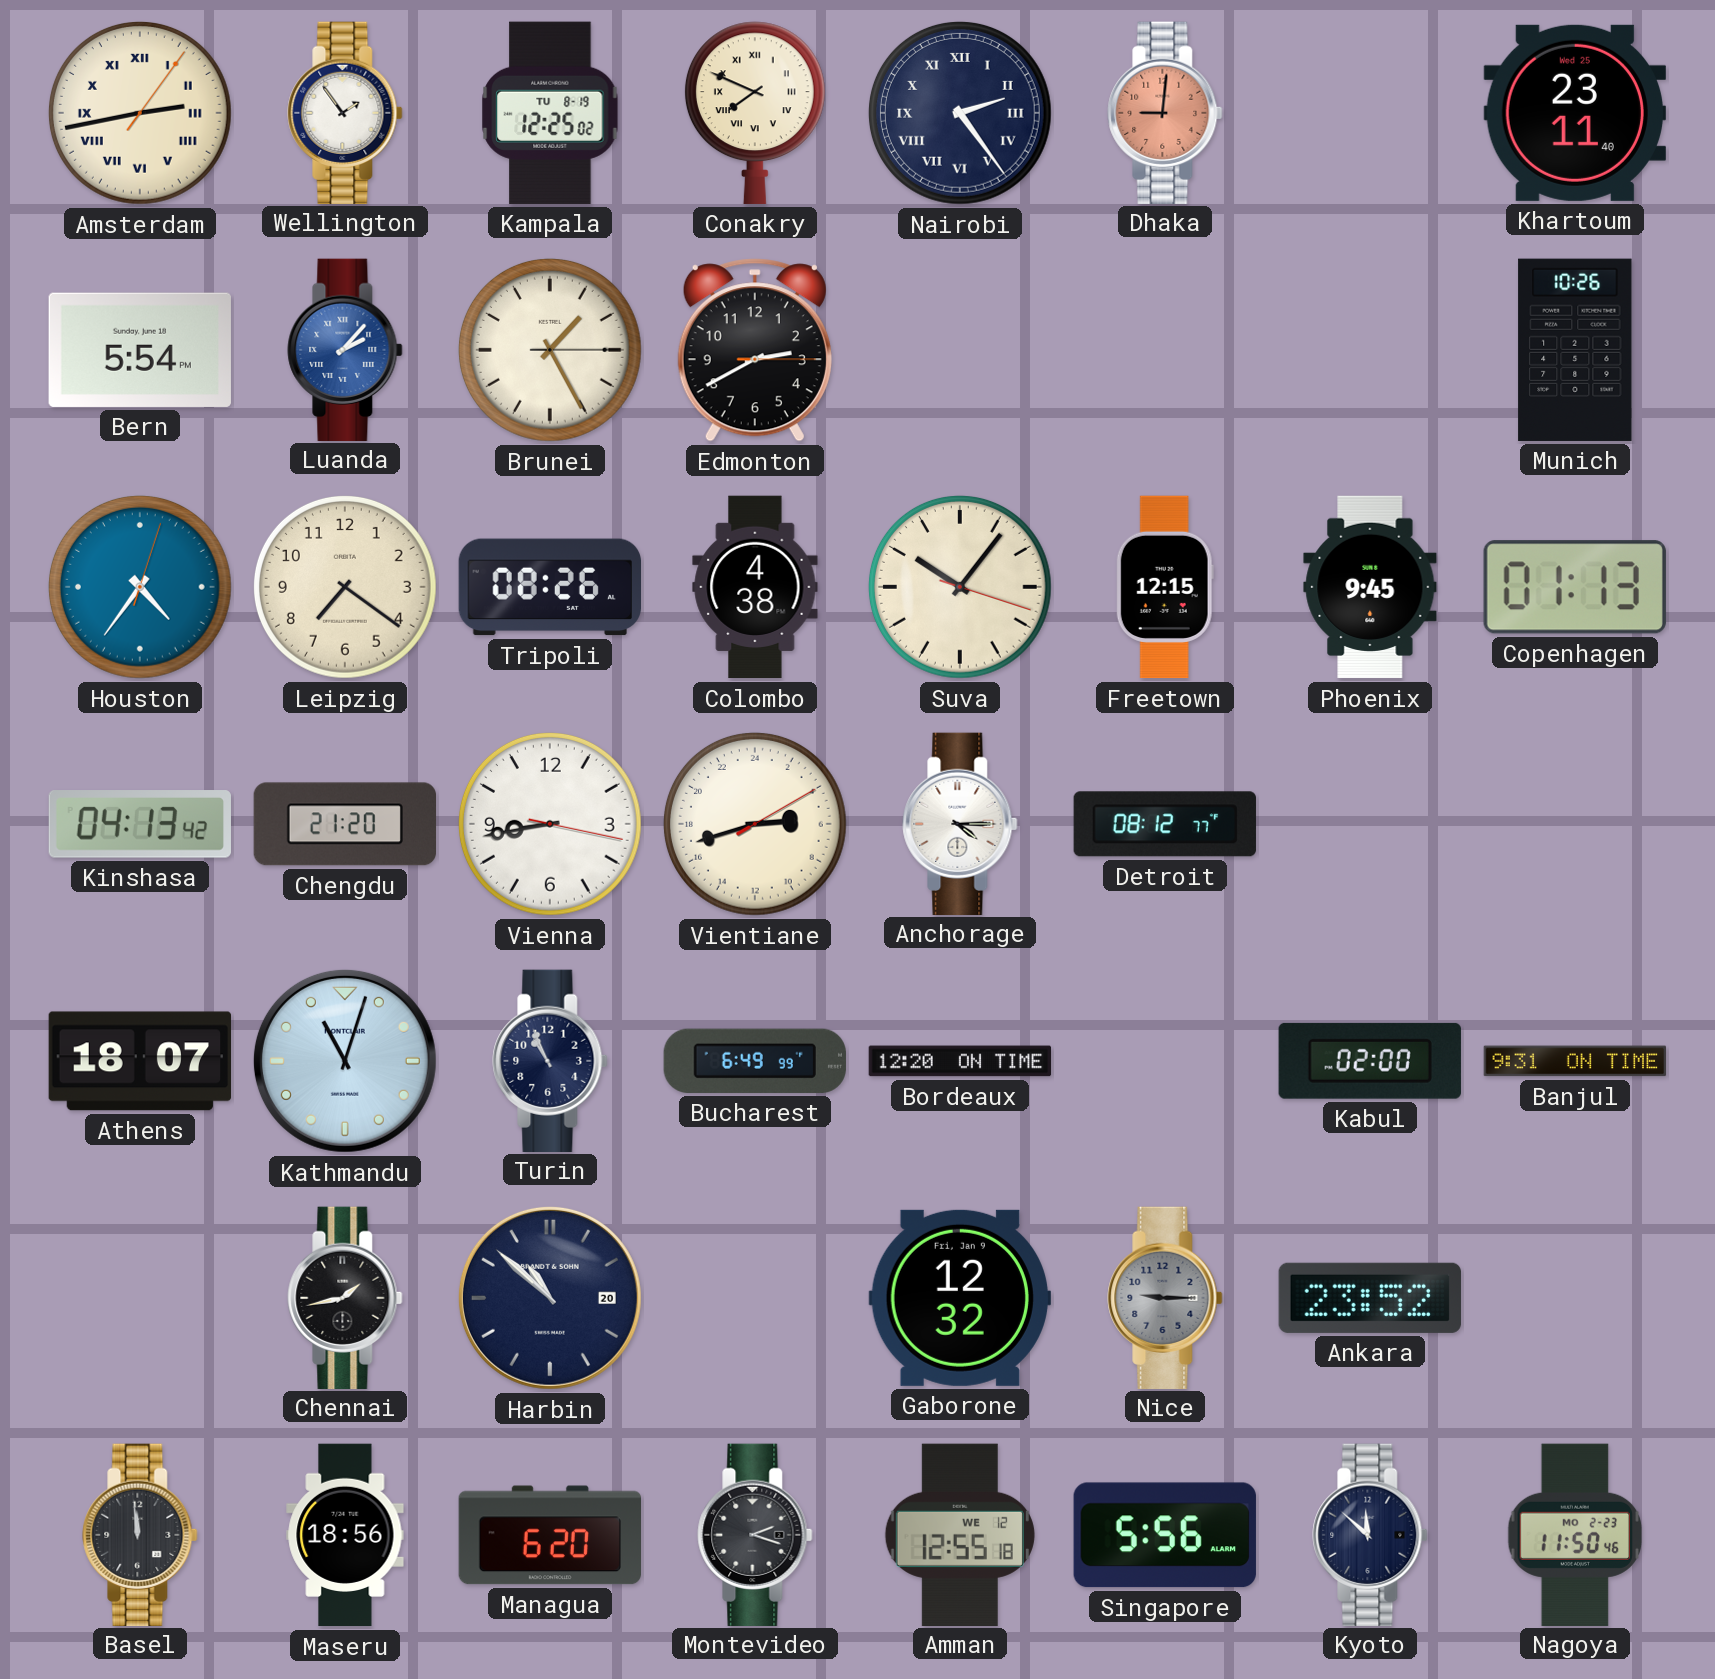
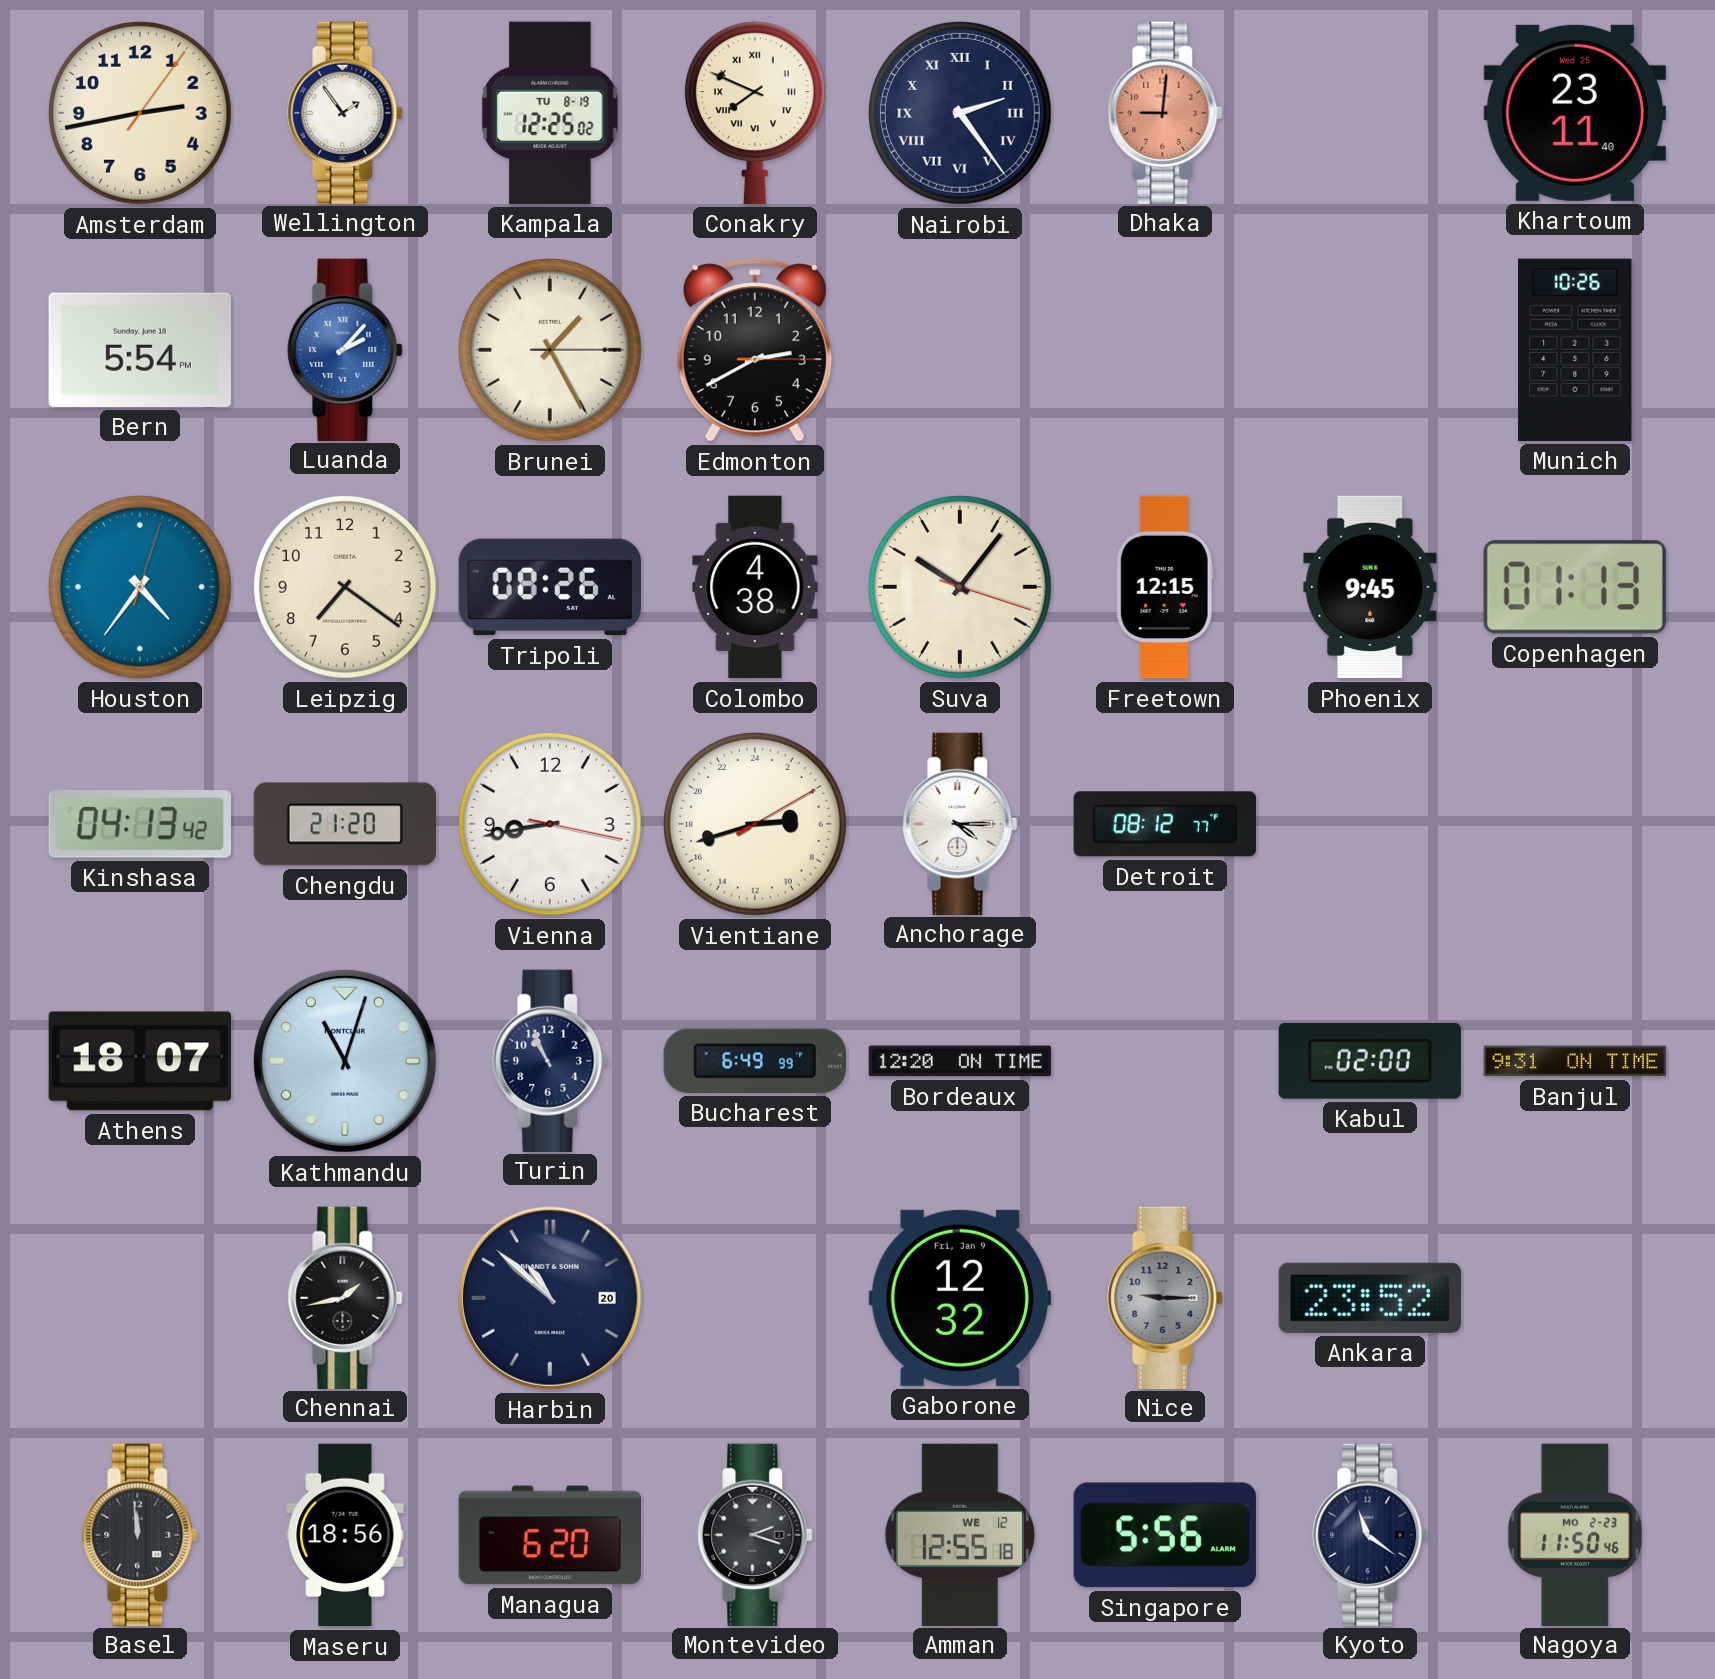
Amsterdam numerals: Roman -> Arabic (140, 113)
Kyoto: 11:52 -> 11:21 (1370, 1534)
